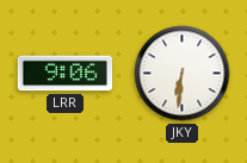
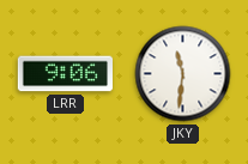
JKY: 6:31 -> 11:31 (183, 74)
